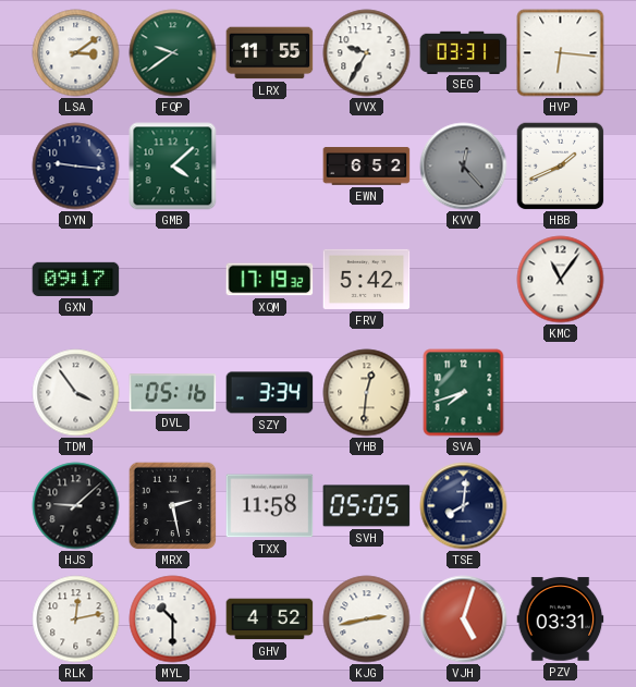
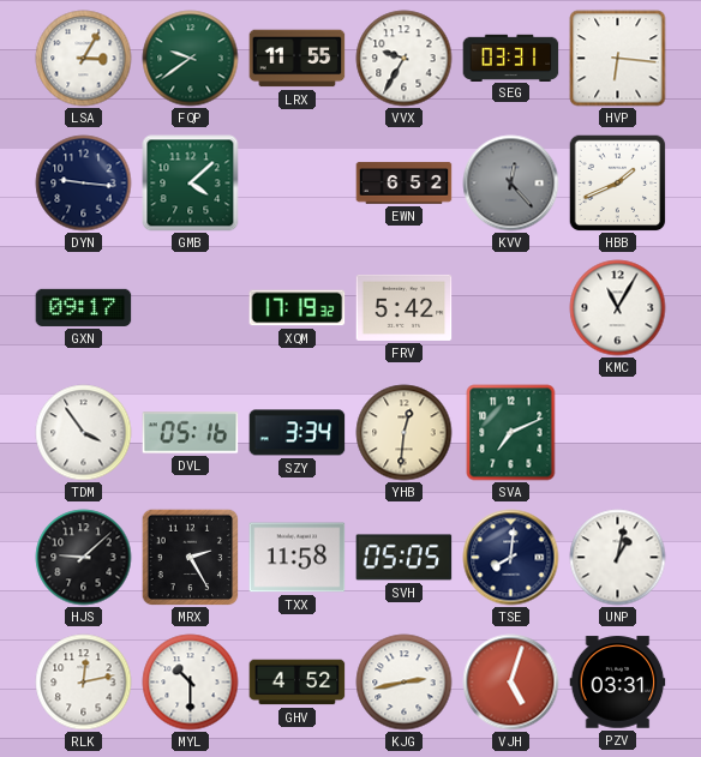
LSA: 3:09 -> 3:05 (84, 59)
KMC: 11:06 -> 11:05 (618, 308)
SVA: 7:42 -> 7:11 (511, 433)
MRX: 2:28 -> 2:25 (190, 557)
UNP: none -> 1:02 (618, 558)
